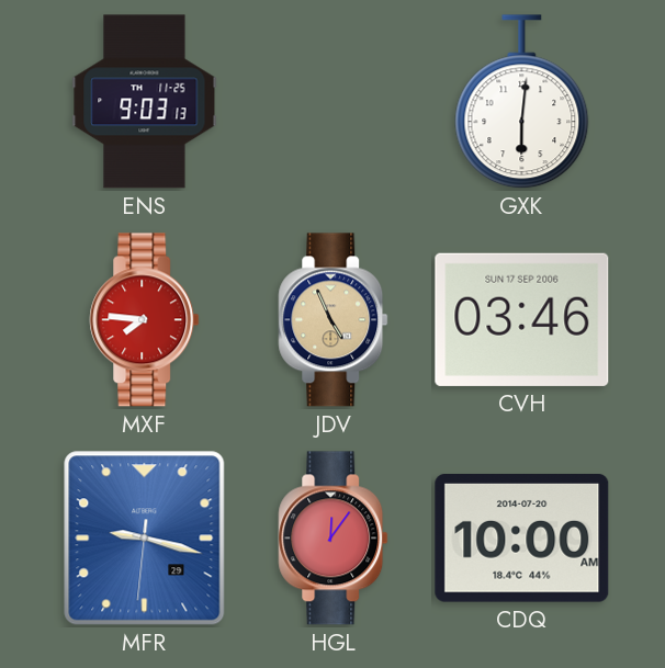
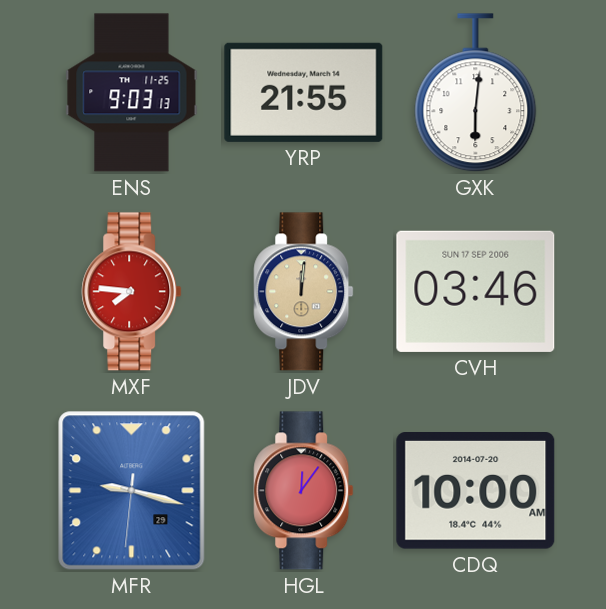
YRP: none -> 21:55 (304, 92)
JDV: 4:56 -> 12:01 (304, 292)
